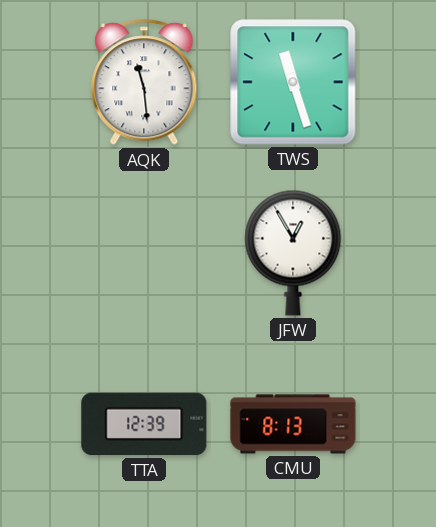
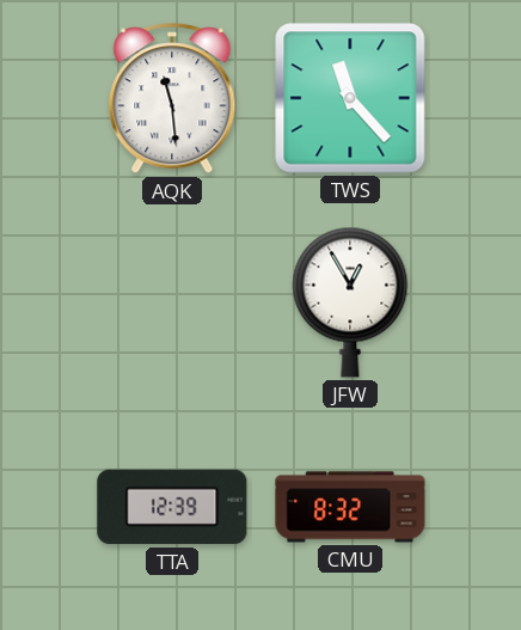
TWS: 11:27 -> 11:23 (350, 98)
CMU: 8:13 -> 8:32 (350, 507)
